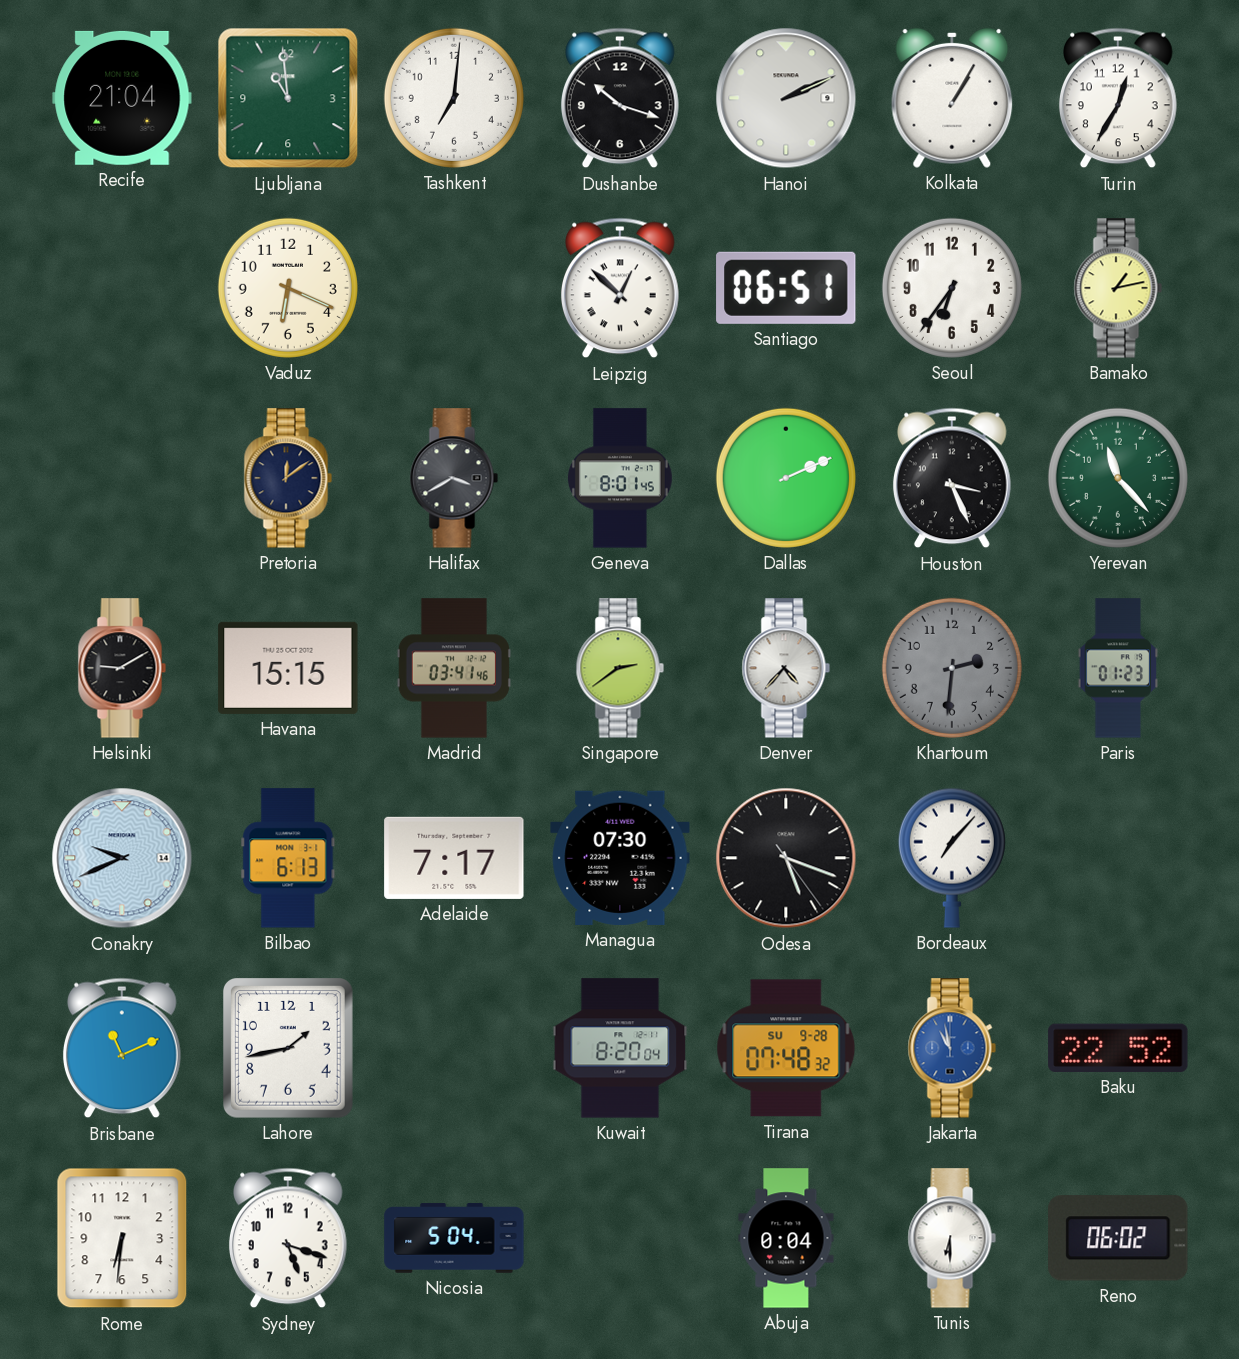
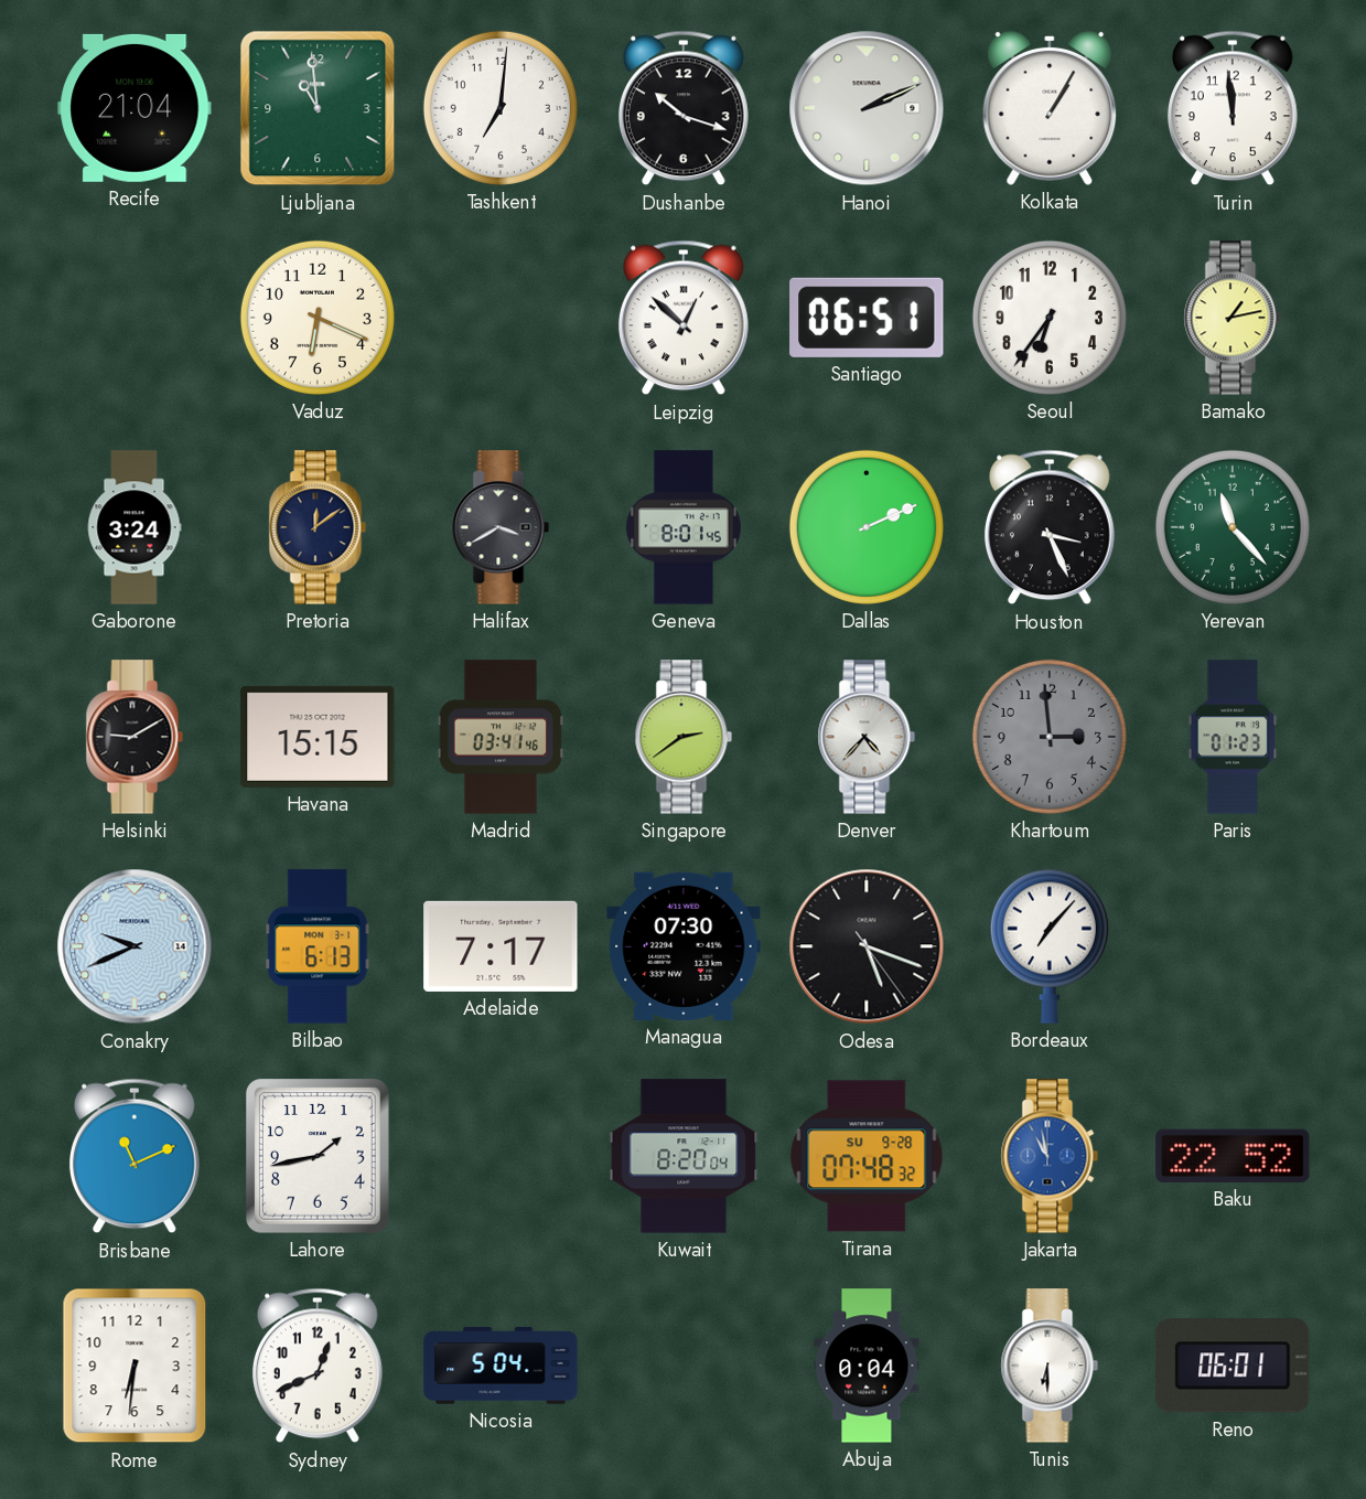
Turin: 12:35 -> 11:59 (1233, 108)
Gaborone: none -> 3:24 (135, 527)
Khartoum: 2:31 -> 2:59 (1050, 737)
Sydney: 5:18 -> 12:41 (318, 1366)
Reno: 06:02 -> 06:01 (1233, 1366)
